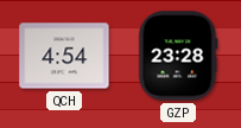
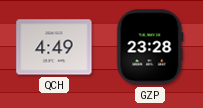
QCH: 4:54 -> 4:49 (54, 47)
